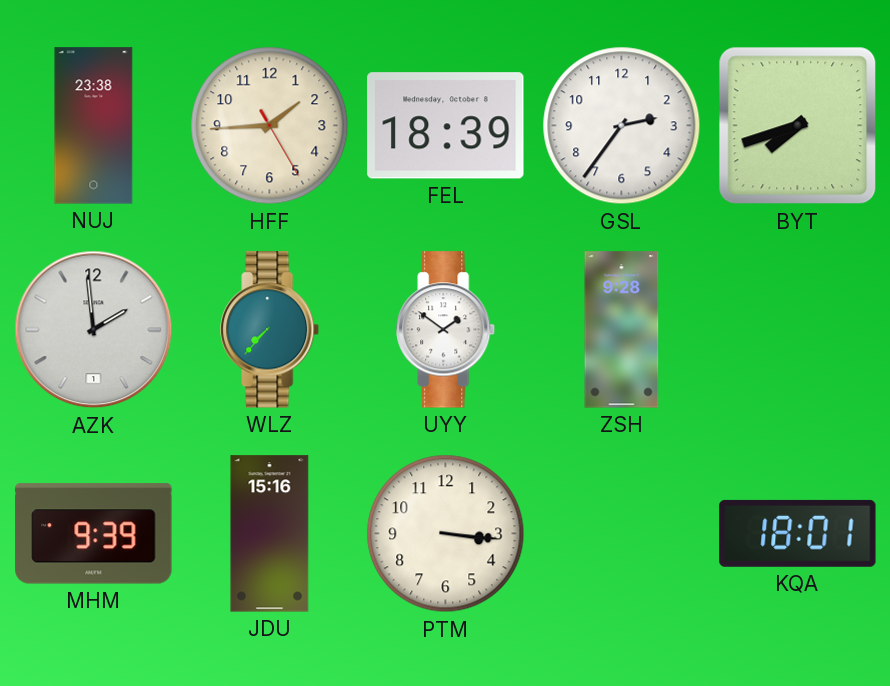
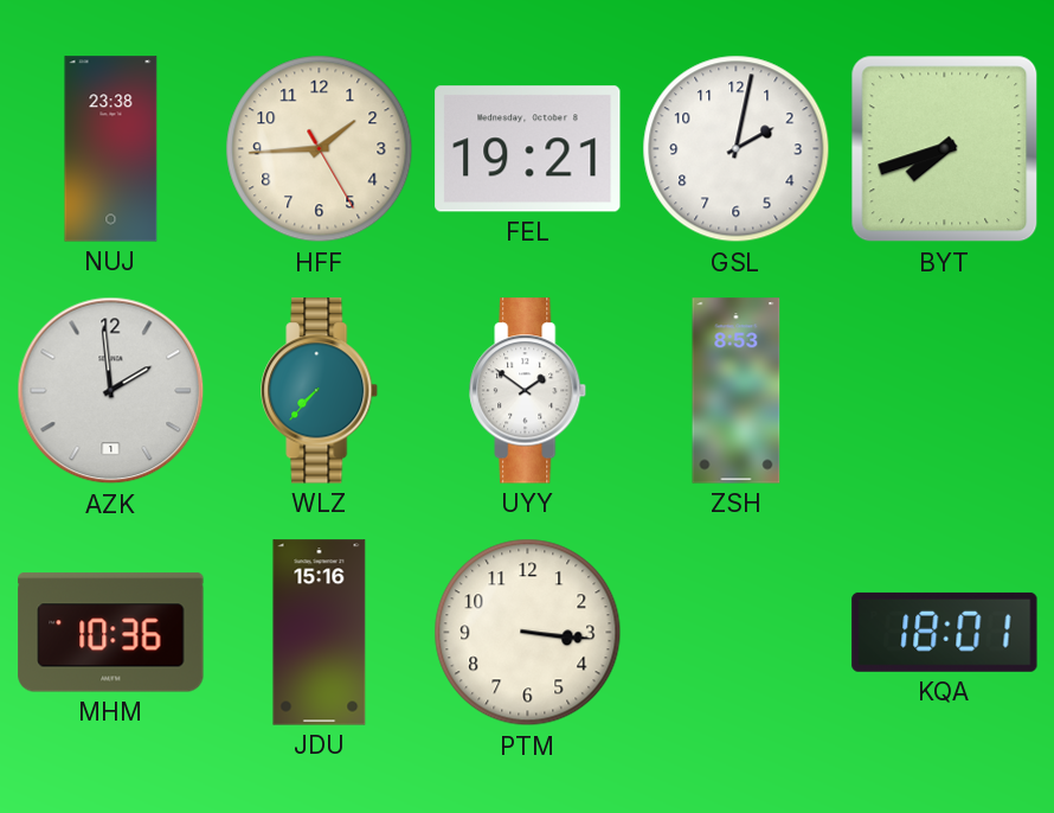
FEL: 18:39 -> 19:21 (528, 149)
GSL: 2:36 -> 2:02 (737, 149)
ZSH: 9:28 -> 8:53 (737, 391)
MHM: 9:39 -> 10:36 (111, 633)
